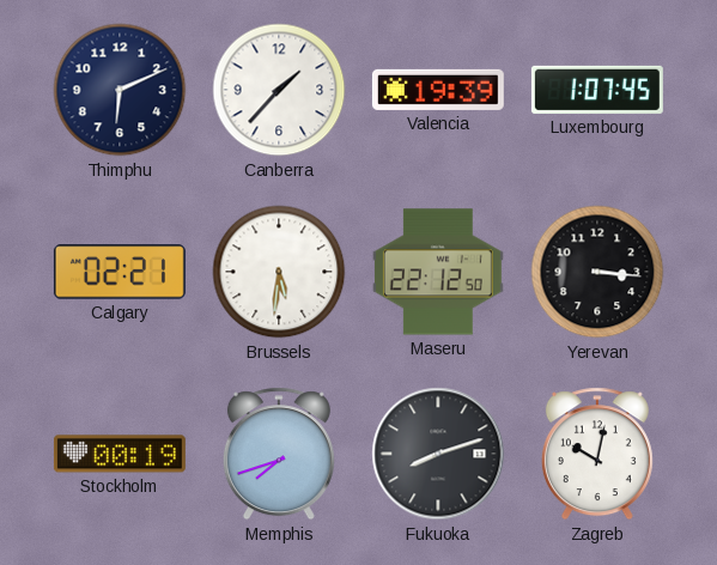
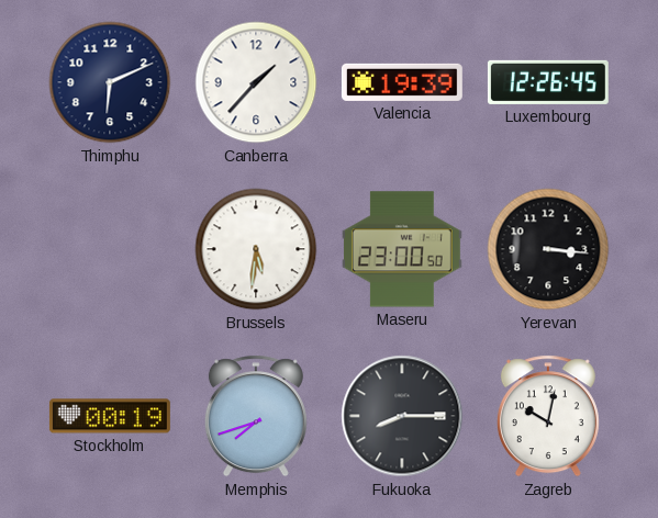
Luxembourg: 1:07 -> 12:26 (548, 82)
Calgary: 02:21 -> none (120, 272)
Maseru: 22:12 -> 23:00 (402, 249)
Fukuoka: 8:12 -> 8:15 (402, 416)
